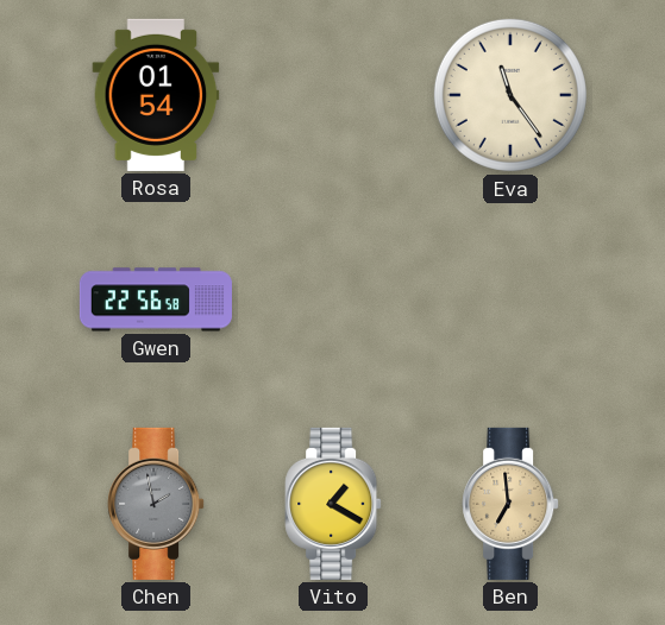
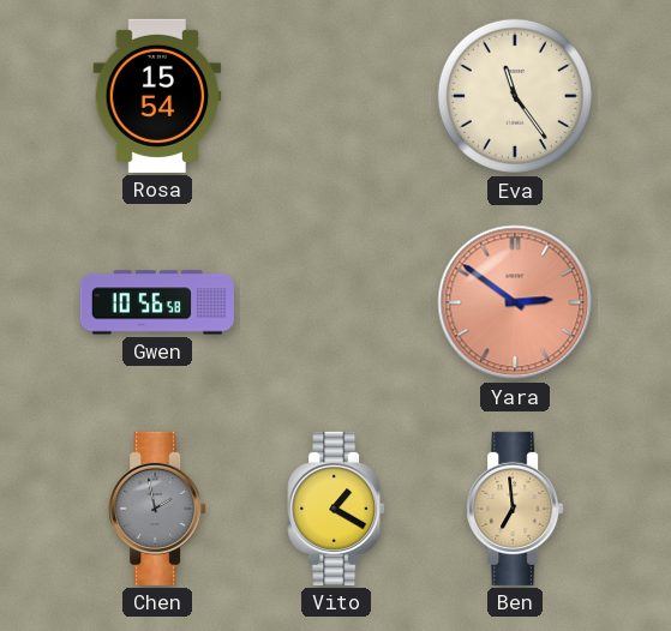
Rosa: 01:54 -> 15:54 (157, 96)
Gwen: 22:56 -> 10:56 (157, 302)
Yara: none -> 2:51 (515, 302)
